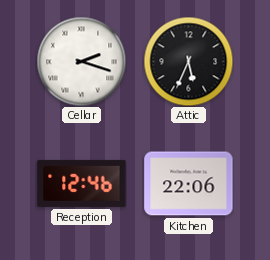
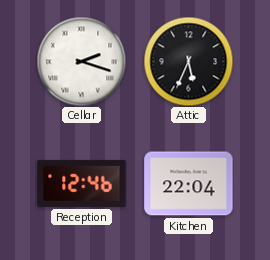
Kitchen: 22:06 -> 22:04 (189, 184)
